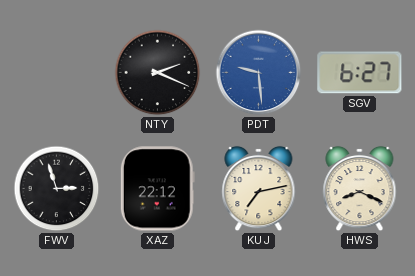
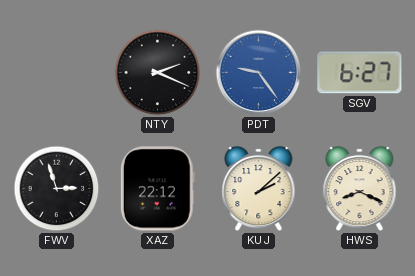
PDT: 9:29 -> 9:24 (259, 73)
KUJ: 7:13 -> 2:08 (259, 189)
